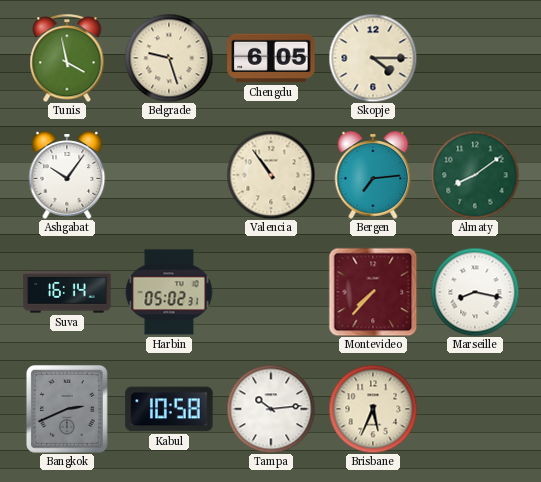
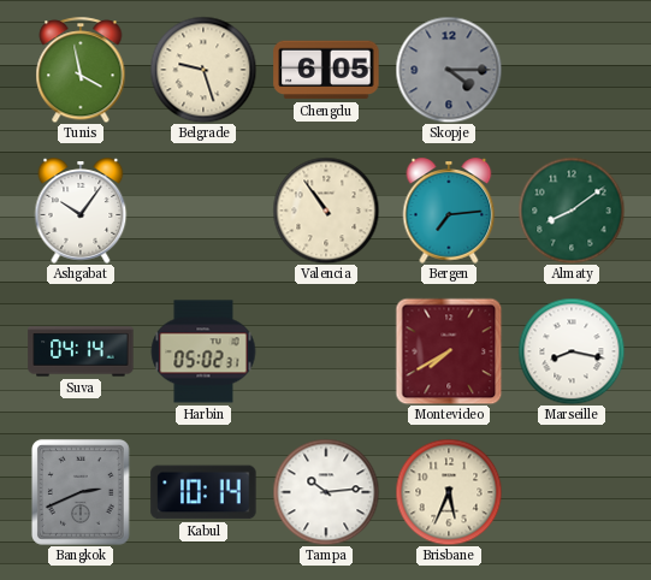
Skopje dial: cream -> grey (449, 70)
Suva: 16:14 -> 04:14 (81, 351)
Montevideo: 7:37 -> 7:40 (449, 351)
Kabul: 10:58 -> 10:14 (203, 492)
